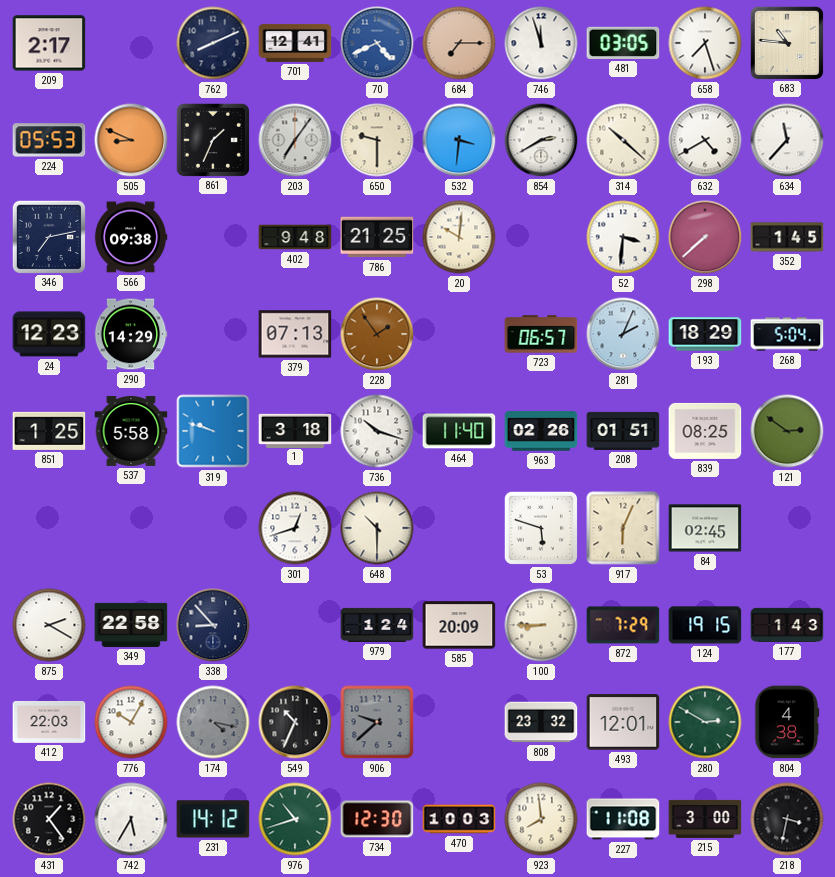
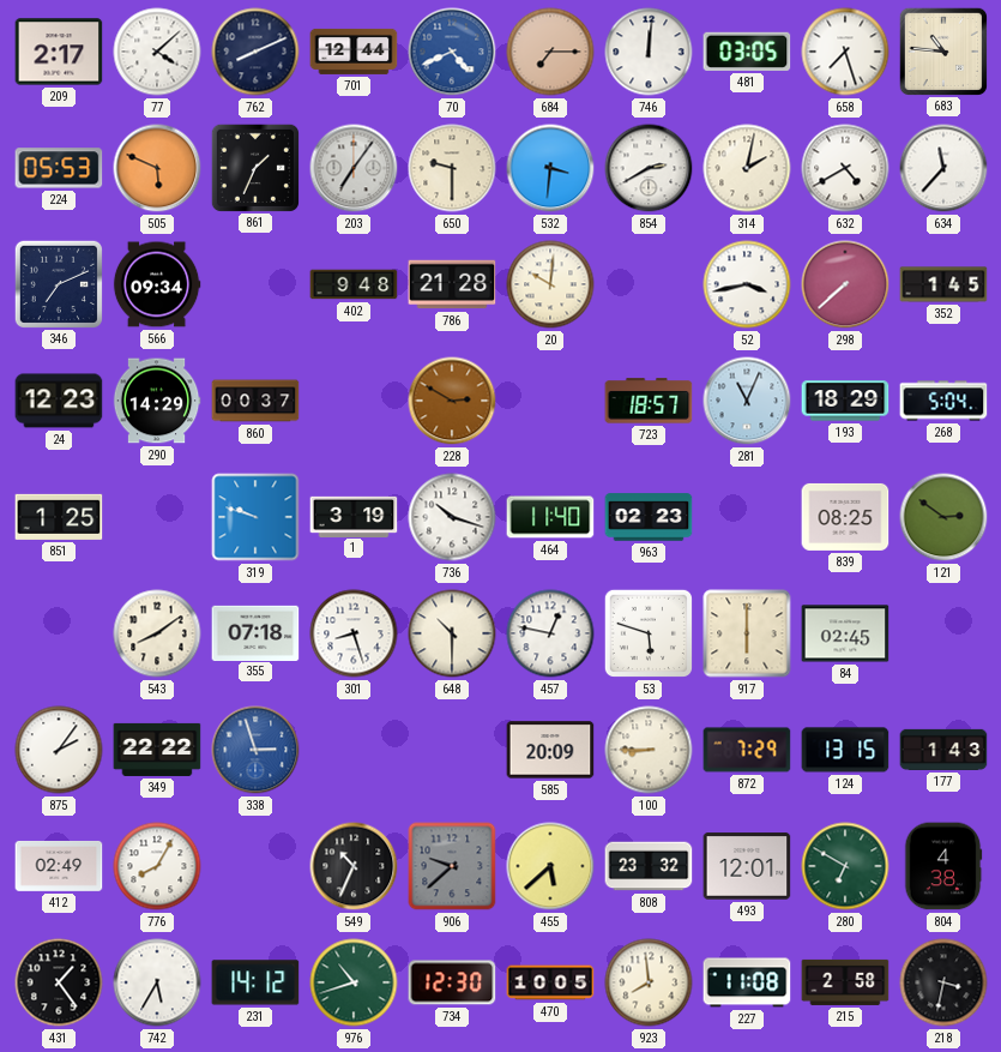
77: none -> 4:08 (157, 52)
701: 12:41 -> 12:44 (354, 52)
746: 11:57 -> 12:01 (649, 52)
505: 8:49 -> 5:49 (157, 168)
314: 10:22 -> 2:02 (747, 168)
346: 7:13 -> 7:11 (58, 283)
566: 09:38 -> 09:34 (157, 284)
786: 21:25 -> 21:28 (452, 284)
52: 3:31 -> 3:43 (747, 284)
860: none -> 00:37 (255, 401)
379: 07:13 -> none (295, 334)
228: 1:54 -> 2:50 (452, 401)
723: 06:57 -> 18:57 (649, 401)
281: 2:04 -> 11:04 (747, 401)
537: 5:58 -> none (131, 431)
1: 3:18 -> 3:19 (354, 516)
963: 02:26 -> 02:23 (649, 517)
208: 01:51 -> none (623, 431)
543: none -> 8:09 (157, 633)
355: none -> 07:18 (255, 632)
301: 12:42 -> 8:27 (354, 633)
457: none -> 12:47 (550, 633)
917: 6:04 -> 6:00 (747, 633)
875: 2:20 -> 2:06 (59, 750)
349: 22:58 -> 22:22 (157, 750)
338: 8:53 -> 2:57 (255, 750)
338 dial: navy -> blue (255, 750)
979: 1:24 -> none (377, 625)
124: 19:15 -> 13:15 (845, 750)
412: 22:03 -> 02:49 (59, 866)
776: 10:05 -> 8:05 (157, 866)
174: 4:17 -> none (213, 722)
455: none -> 5:38 (550, 866)
280: 2:50 -> 6:50 (845, 866)
470: 10:03 -> 10:05 (550, 982)
215: 3:00 -> 2:58 (845, 982)
